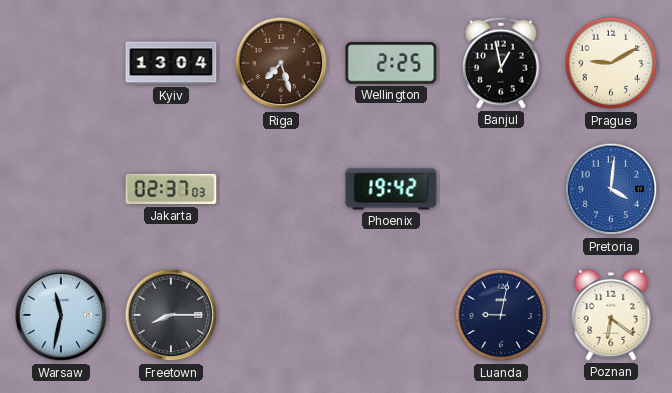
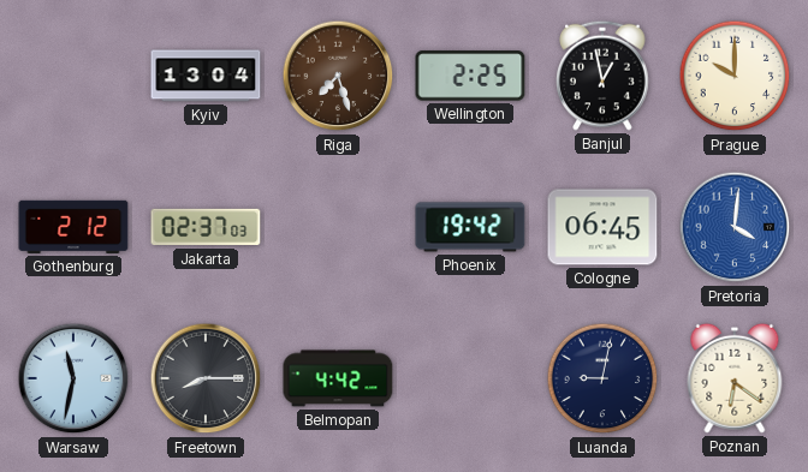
Prague: 9:10 -> 10:00 (735, 76)
Gothenburg: none -> 2:12 (73, 227)
Cologne: none -> 06:45 (602, 227)
Belmopan: none -> 4:42 (338, 378)
